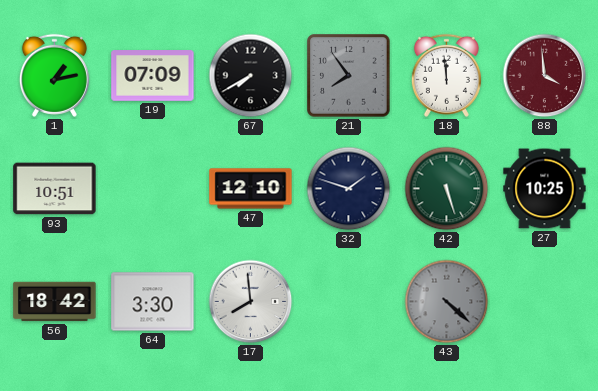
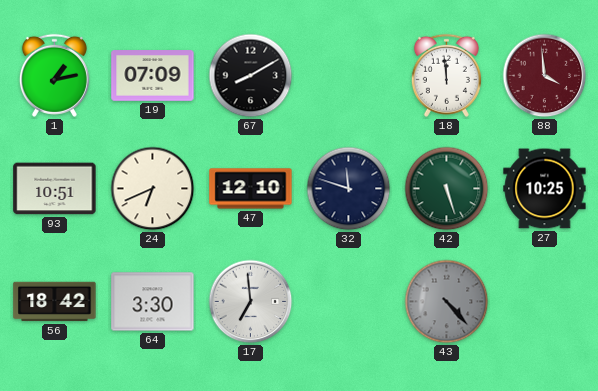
67: 7:40 -> 8:10 (251, 76)
21: 7:54 -> none (349, 76)
24: none -> 6:41 (153, 189)
32: 1:48 -> 11:48 (349, 189)
17: 7:59 -> 6:59 (251, 302)
43: 4:22 -> 4:23 (447, 302)
